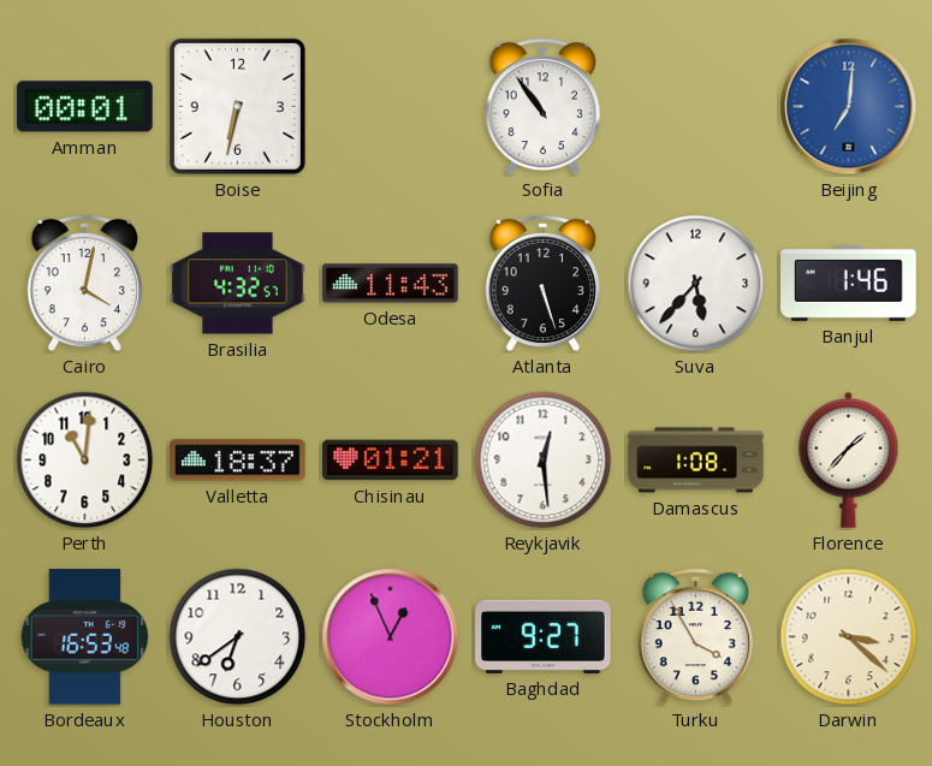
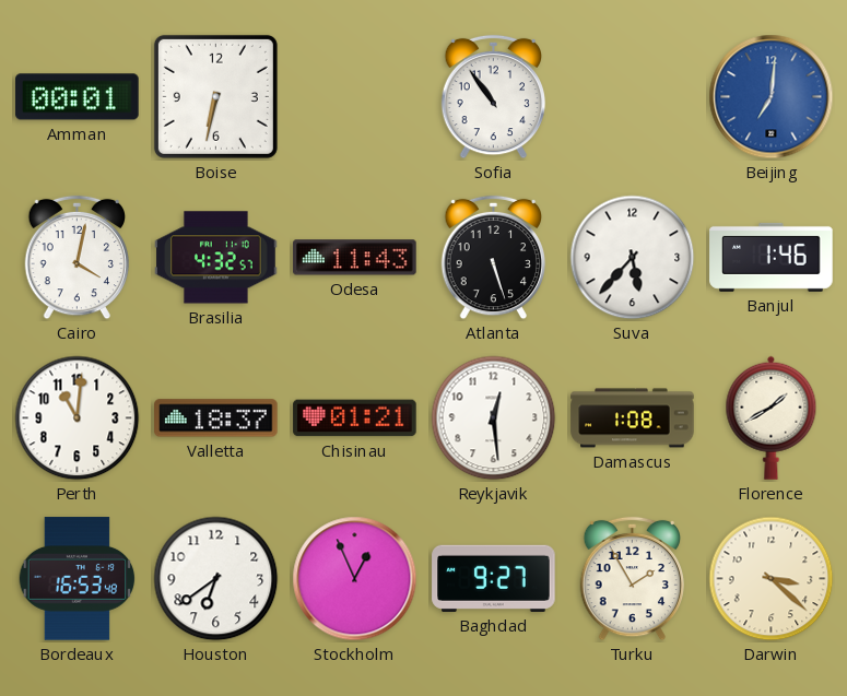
Florence: 1:37 -> 1:40 (772, 417)
Turku: 3:55 -> 1:55 (633, 579)
